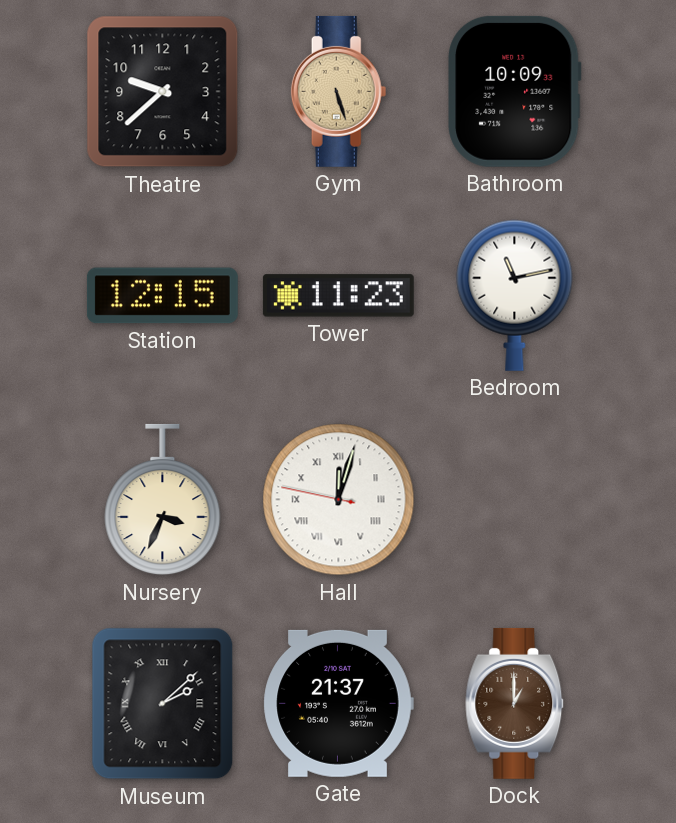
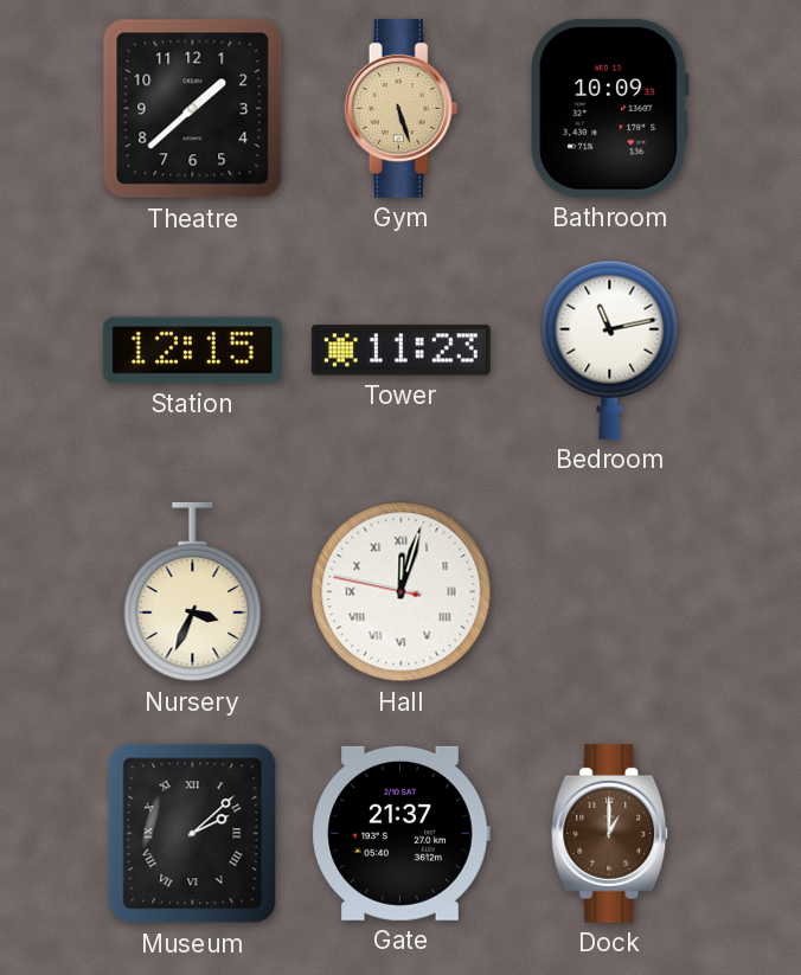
Theatre: 9:38 -> 1:38 (193, 109)
